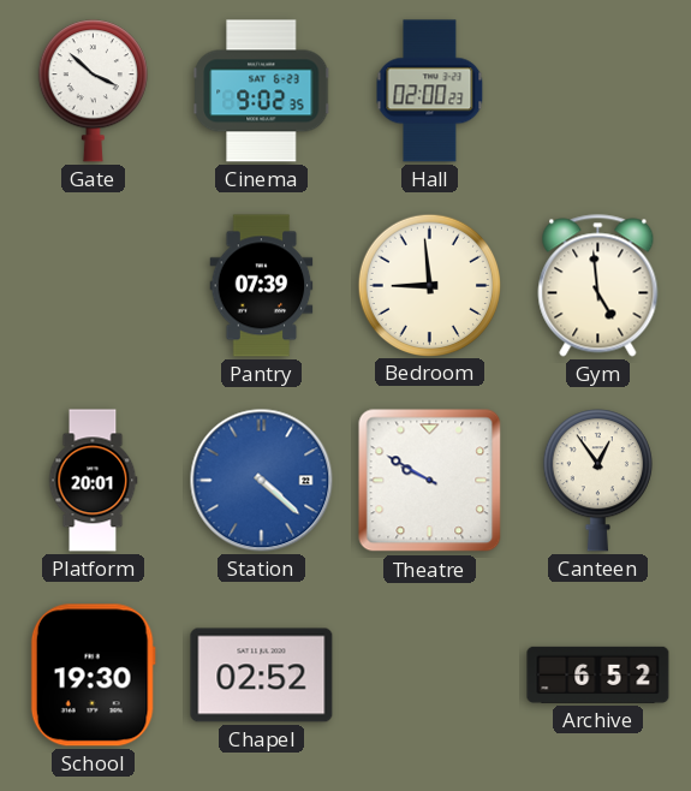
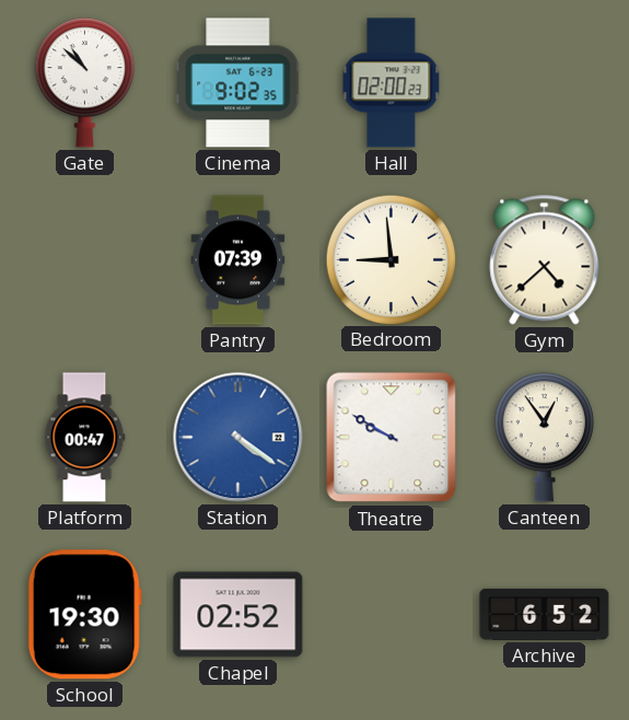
Gate: 3:52 -> 10:52 (84, 83)
Gym: 4:59 -> 4:38 (545, 260)
Platform: 20:01 -> 00:47 (84, 438)
Station: 4:22 -> 4:21 (238, 438)
